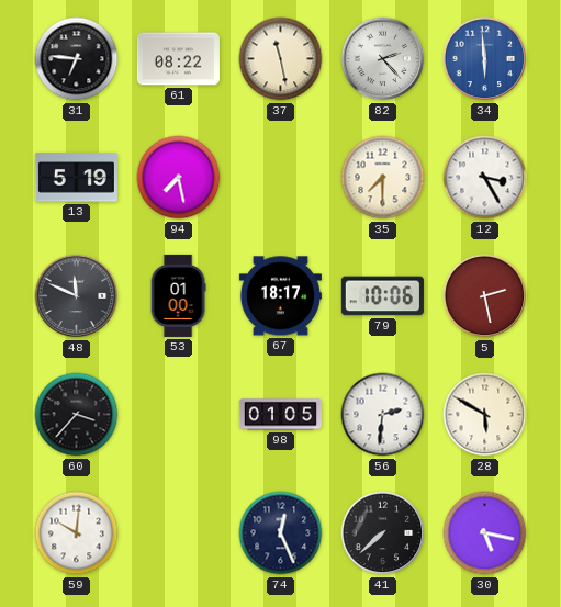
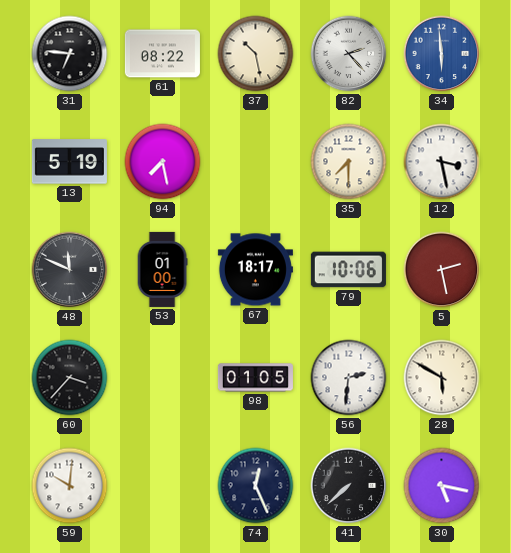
37: 11:28 -> 10:28 (256, 54)
12: 3:25 -> 3:28 (442, 162)
